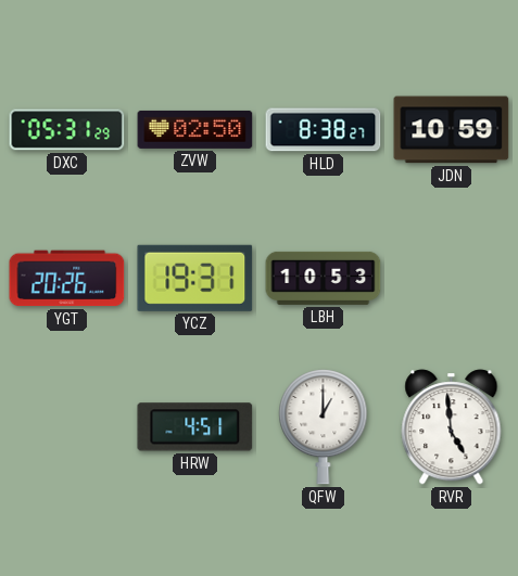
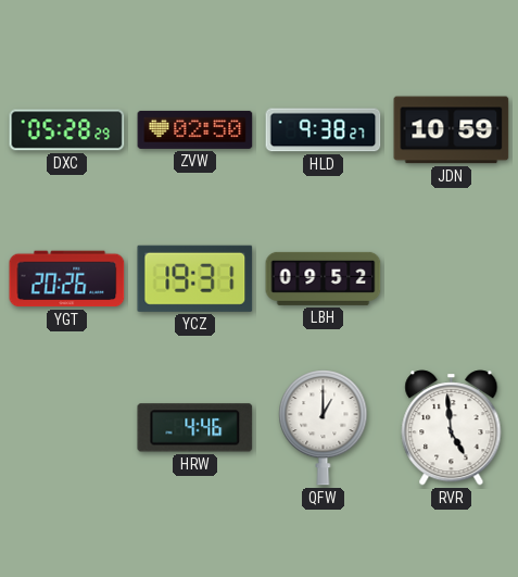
DXC: 05:31 -> 05:28 (67, 130)
HLD: 8:38 -> 9:38 (324, 130)
LBH: 10:53 -> 09:52 (324, 278)
HRW: 4:51 -> 4:46 (195, 428)
